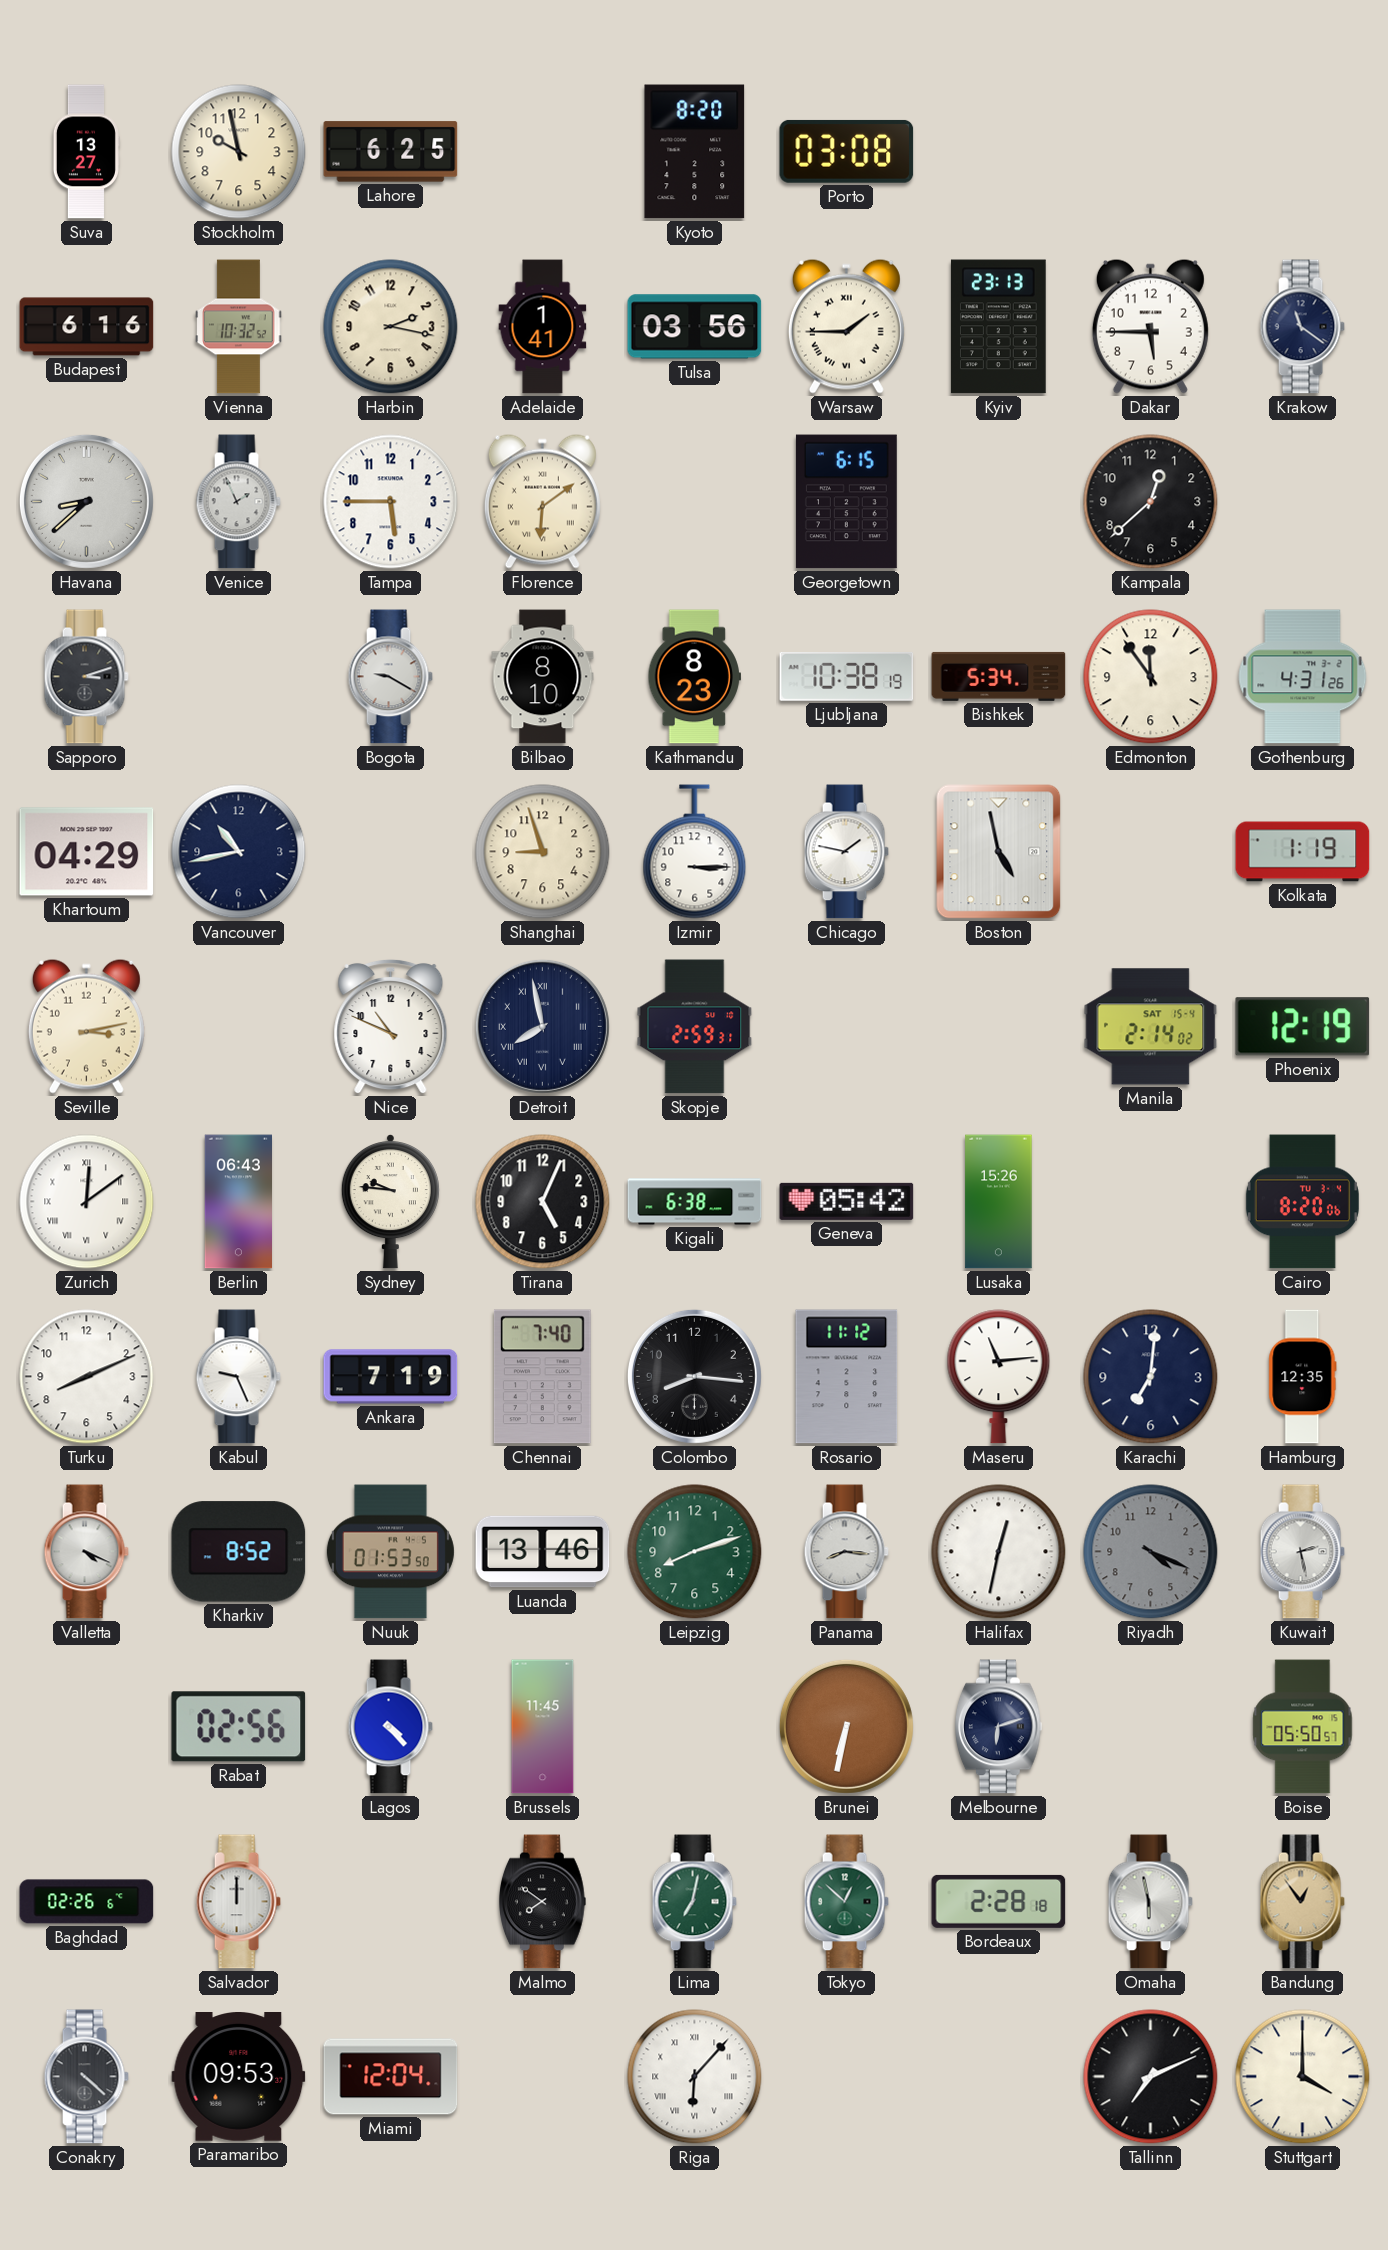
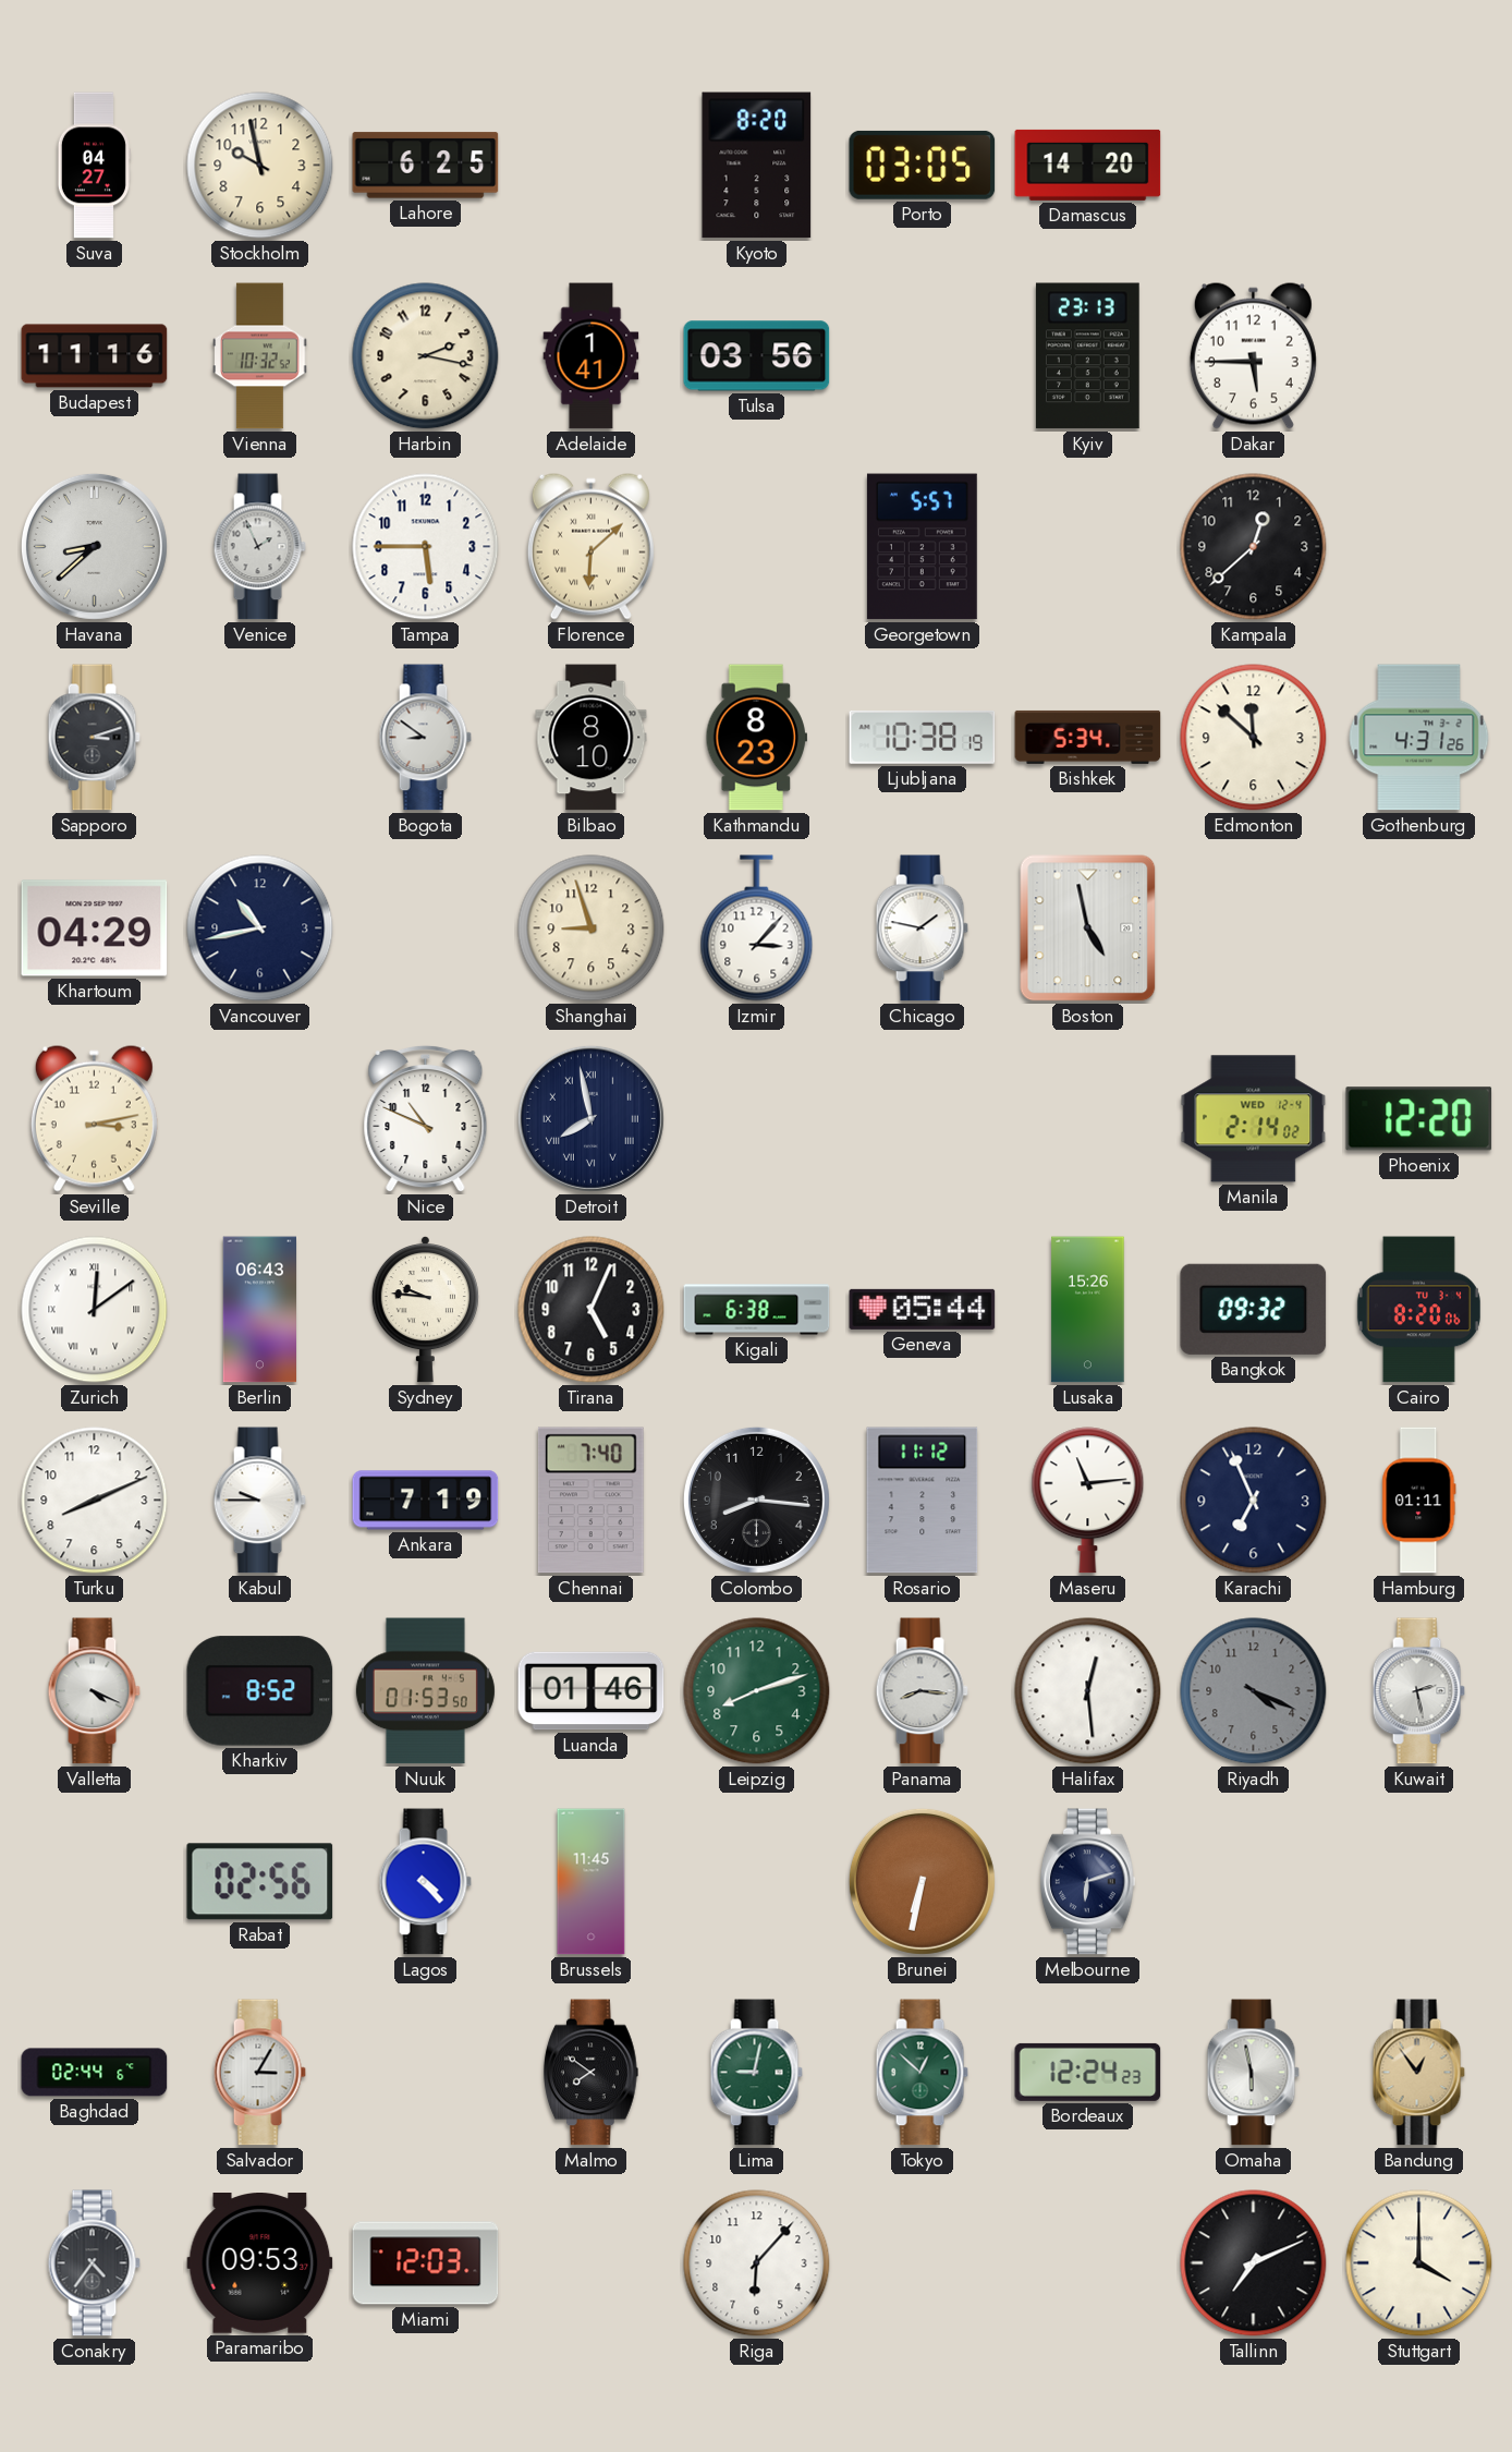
Suva: 13:27 -> 04:27 (94, 166)
Porto: 03:08 -> 03:05 (923, 165)
Damascus: none -> 14:20 (1088, 165)
Budapest: 6:16 -> 11:16 (95, 356)
Warsaw: 1:45 -> none (846, 326)
Krakow: 11:21 -> none (1302, 327)
Florence: 6:09 -> 6:08 (590, 546)
Georgetown: 6:15 -> 5:57 (922, 547)
Bogota: 9:20 -> 8:51 (425, 738)
Edmonton: 11:54 -> 11:52 (1254, 738)
Izmir: 3:15 -> 3:07 (757, 928)
Kolkata: 1:19 -> none (1303, 852)
Skopje: 2:59 -> none (695, 1027)
Manila date: SAT 15-4 -> WED 12-4 (1254, 1119)
Phoenix: 12:19 -> 12:20 (1419, 1119)
Geneva: 05:42 -> 05:44 (923, 1309)
Bangkok: none -> 09:32 (1254, 1309)
Kabul: 9:26 -> 9:45 (259, 1501)
Karachi: 7:01 -> 6:56 (1254, 1501)
Hamburg: 12:35 -> 01:11 (1419, 1501)
Luanda: 13:46 -> 01:46 (592, 1691)
Halifax: 12:32 -> 12:29 (1088, 1691)
Boise: 05:50 -> none (1303, 1727)
Baghdad: 02:26 -> 02:44 (95, 2073)
Salvador: 12:00 -> 3:05 (259, 2073)
Lima: 7:02 -> 9:02 (756, 2073)
Bordeaux: 2:28 -> 12:24 (1088, 2072)
Conakry: 4:22 -> 4:36 (94, 2263)
Miami: 12:04 -> 12:03 (426, 2263)
Riga numerals: Roman -> Arabic (757, 2263)
